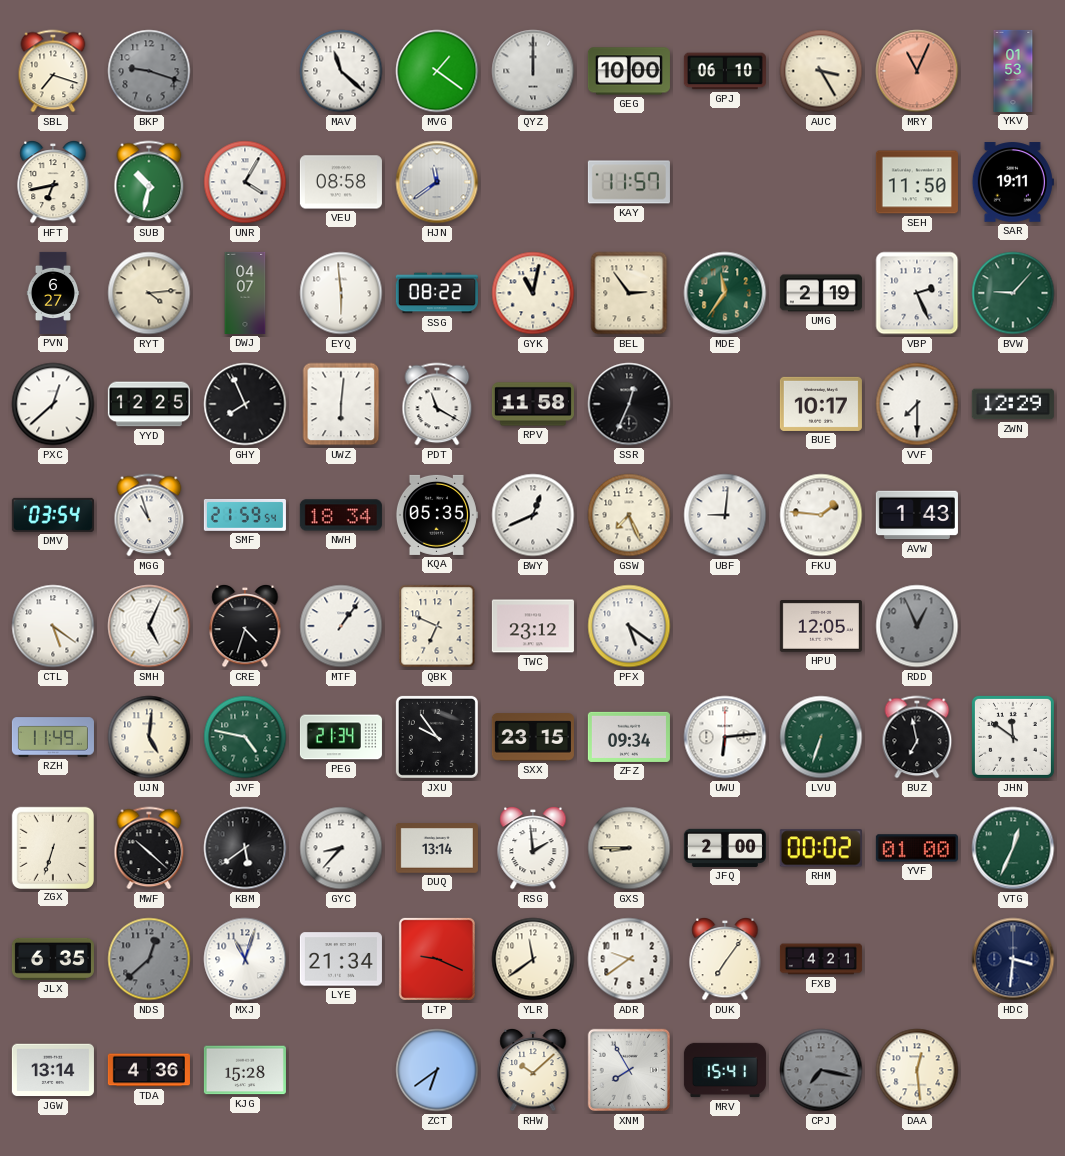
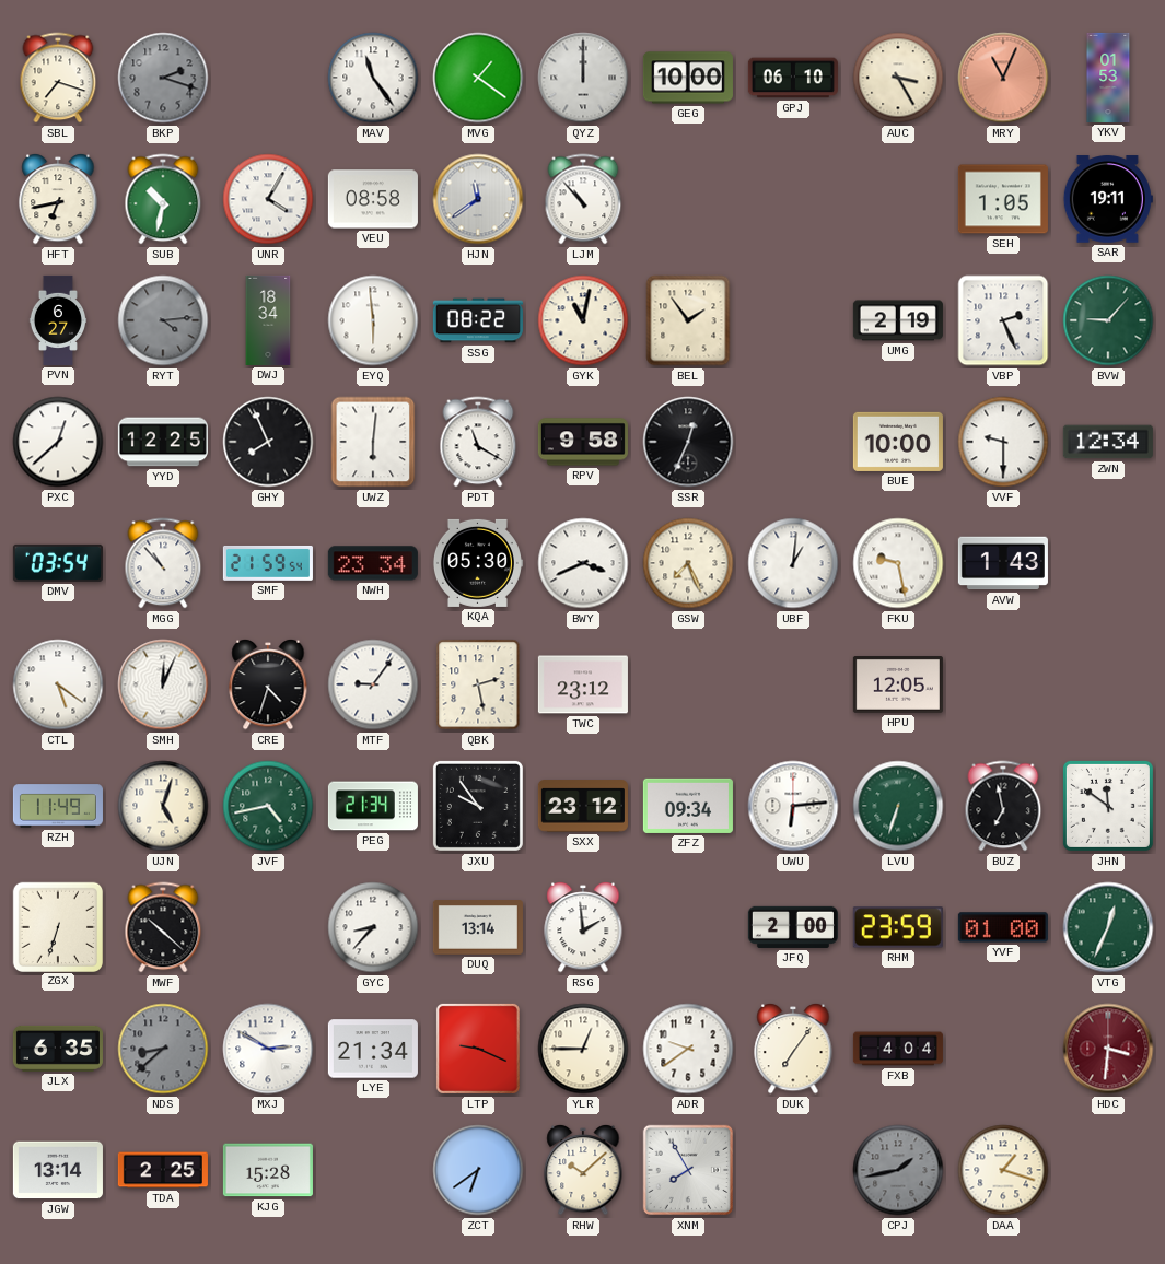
BKP: 9:18 -> 2:18 (163, 78)
MAV: 11:22 -> 11:24 (373, 78)
LJM: none -> 10:53 (583, 199)
KAY: 11:57 -> none (629, 182)
SEH: 11:50 -> 1:05 (1003, 199)
RYT dial: cream -> grey (163, 320)
DWJ: 04:07 -> 18:34 (268, 320)
BEL: 2:54 -> 1:54 (688, 320)
MDE: 11:36 -> none (725, 293)
RPV: 11:58 -> 9:58 (583, 442)
BUE: 10:17 -> 10:00 (898, 442)
VVF: 7:30 -> 9:30 (1003, 442)
ZWN: 12:29 -> 12:34 (1108, 442)
MGG: 10:57 -> 10:53 (163, 563)
NWH: 18:34 -> 23:34 (373, 563)
KQA: 05:35 -> 05:30 (477, 563)
BWY: 12:41 -> 3:41 (583, 563)
UBF: 9:01 -> 1:01 (793, 563)
FKU: 1:46 -> 9:28 (898, 563)
SMH: 5:04 -> 12:04 (163, 684)
MTF: 1:06 -> 9:06 (373, 684)
QBK: 6:49 -> 2:28 (478, 684)
PFX: 5:21 -> none (629, 626)
RDD: 12:56 -> none (917, 626)
UJN: 5:01 -> 5:03 (163, 806)
JVF: 4:47 -> 4:43 (268, 806)
SXX: 23:15 -> 23:12 (583, 806)
KBM: 5:39 -> none (245, 848)
GXS: 8:45 -> none (629, 848)
RHM: 00:02 -> 23:59 (898, 927)
NDS: 12:38 -> 8:38 (163, 1049)
MXJ: 11:03 -> 2:50 (268, 1049)
YLR: 11:39 -> 12:45 (583, 1049)
FXB: 4:21 -> 4:04 (898, 1049)
HDC dial: navy -> burgundy (1108, 1049)
TDA: 4:36 -> 2:25 (163, 1170)
MRV: 15:41 -> none (725, 1070)
CPJ: 7:17 -> 1:43 (898, 1170)
DAA: 12:29 -> 1:18 (1003, 1170)
